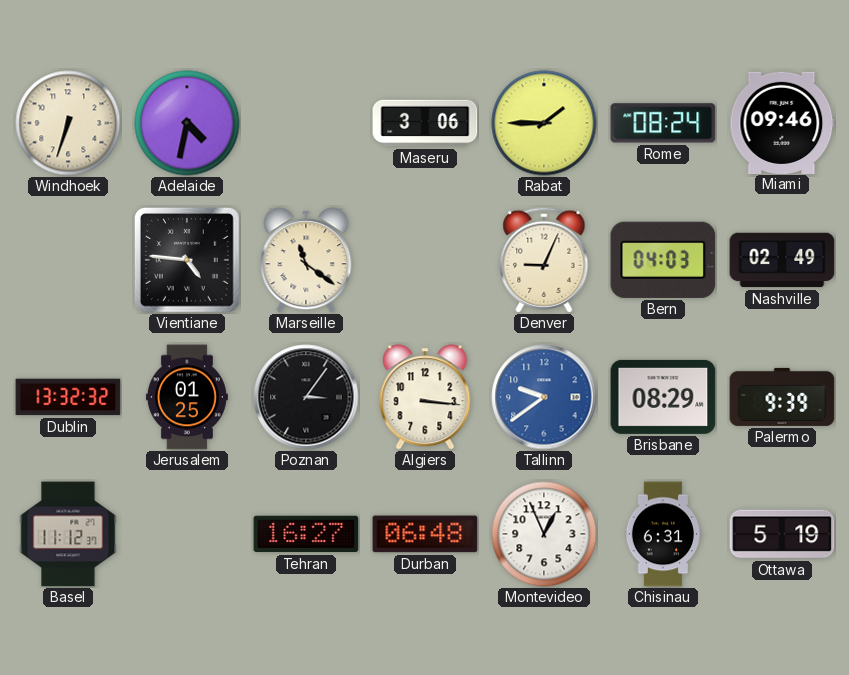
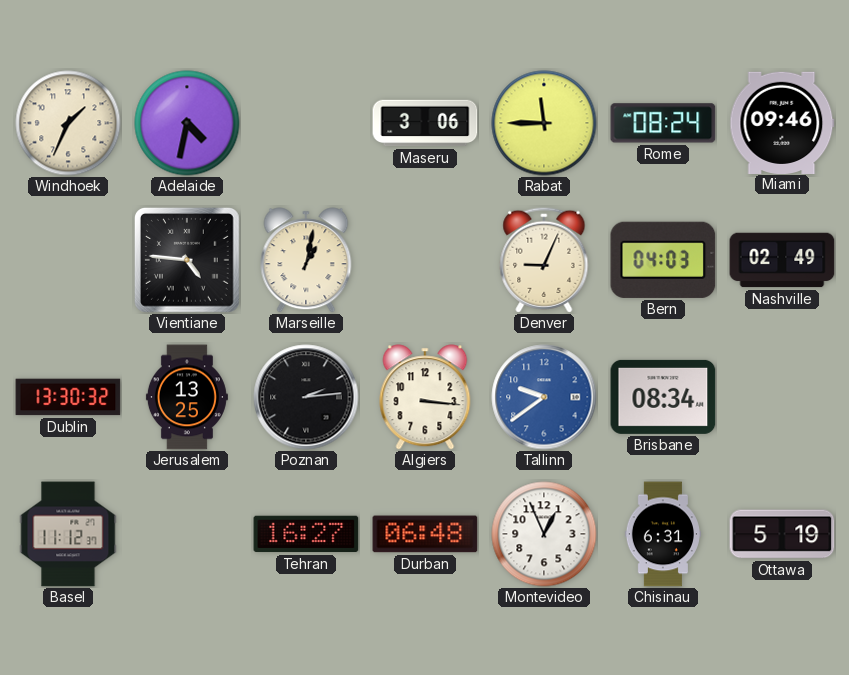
Windhoek: 6:33 -> 1:34 (68, 123)
Rabat: 1:45 -> 11:45 (544, 123)
Marseille: 11:21 -> 1:02 (306, 260)
Dublin: 13:32 -> 13:30 (68, 397)
Jerusalem: 01:25 -> 13:25 (187, 397)
Poznan: 3:06 -> 2:14 (306, 397)
Brisbane: 08:29 -> 08:34 (663, 397)
Palermo: 9:39 -> none (782, 397)
